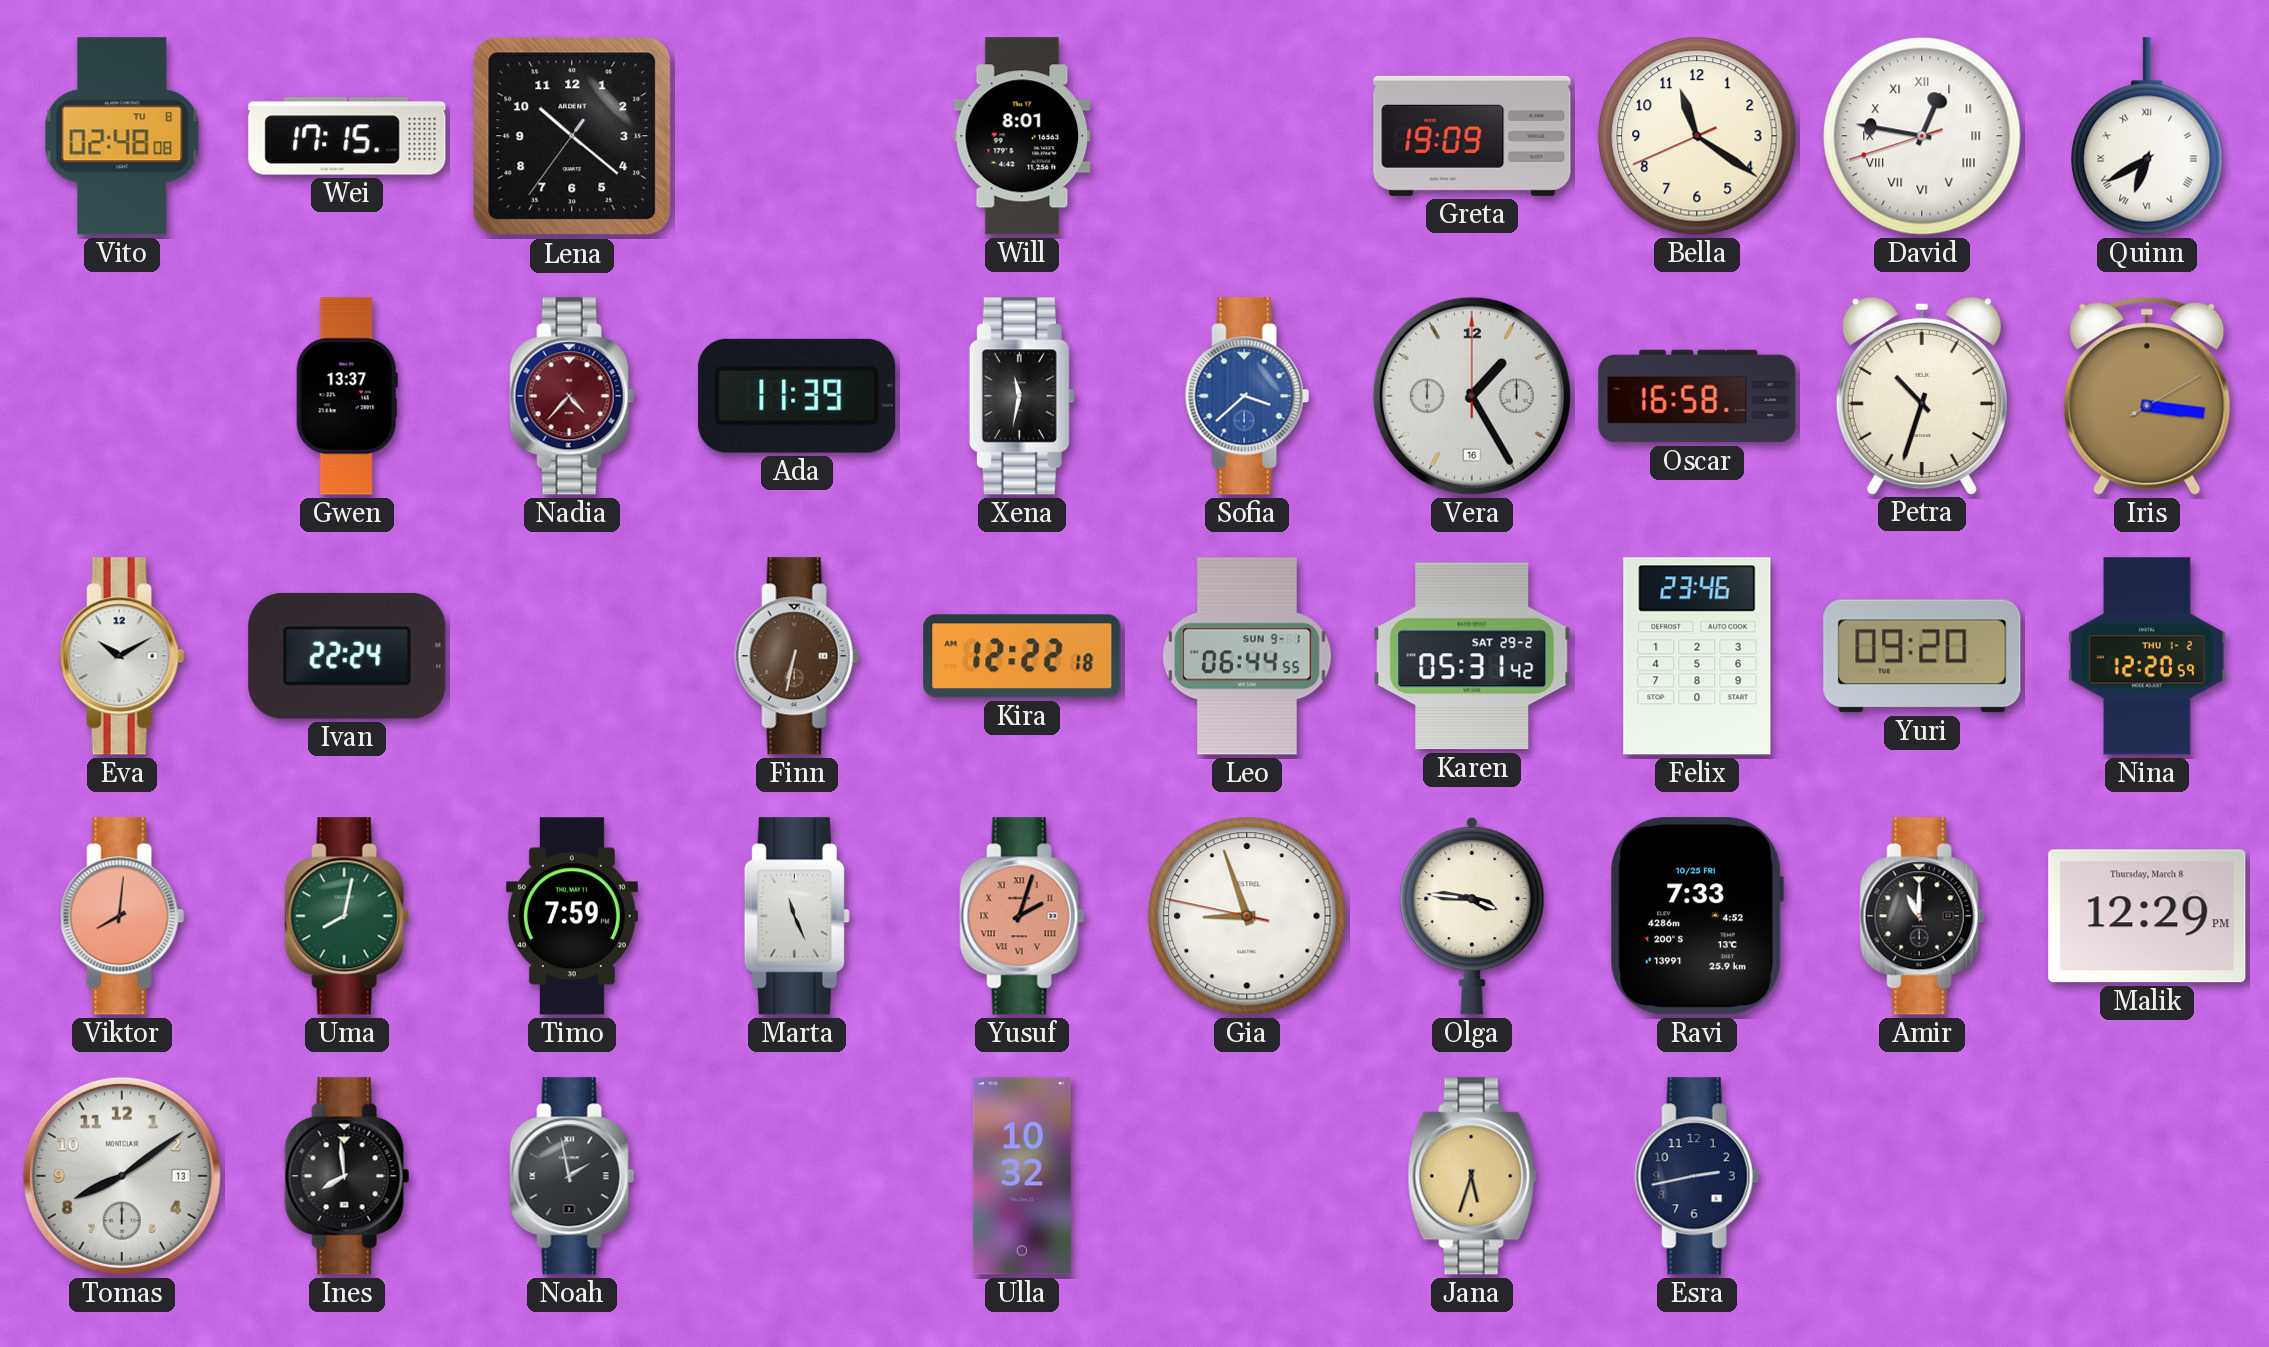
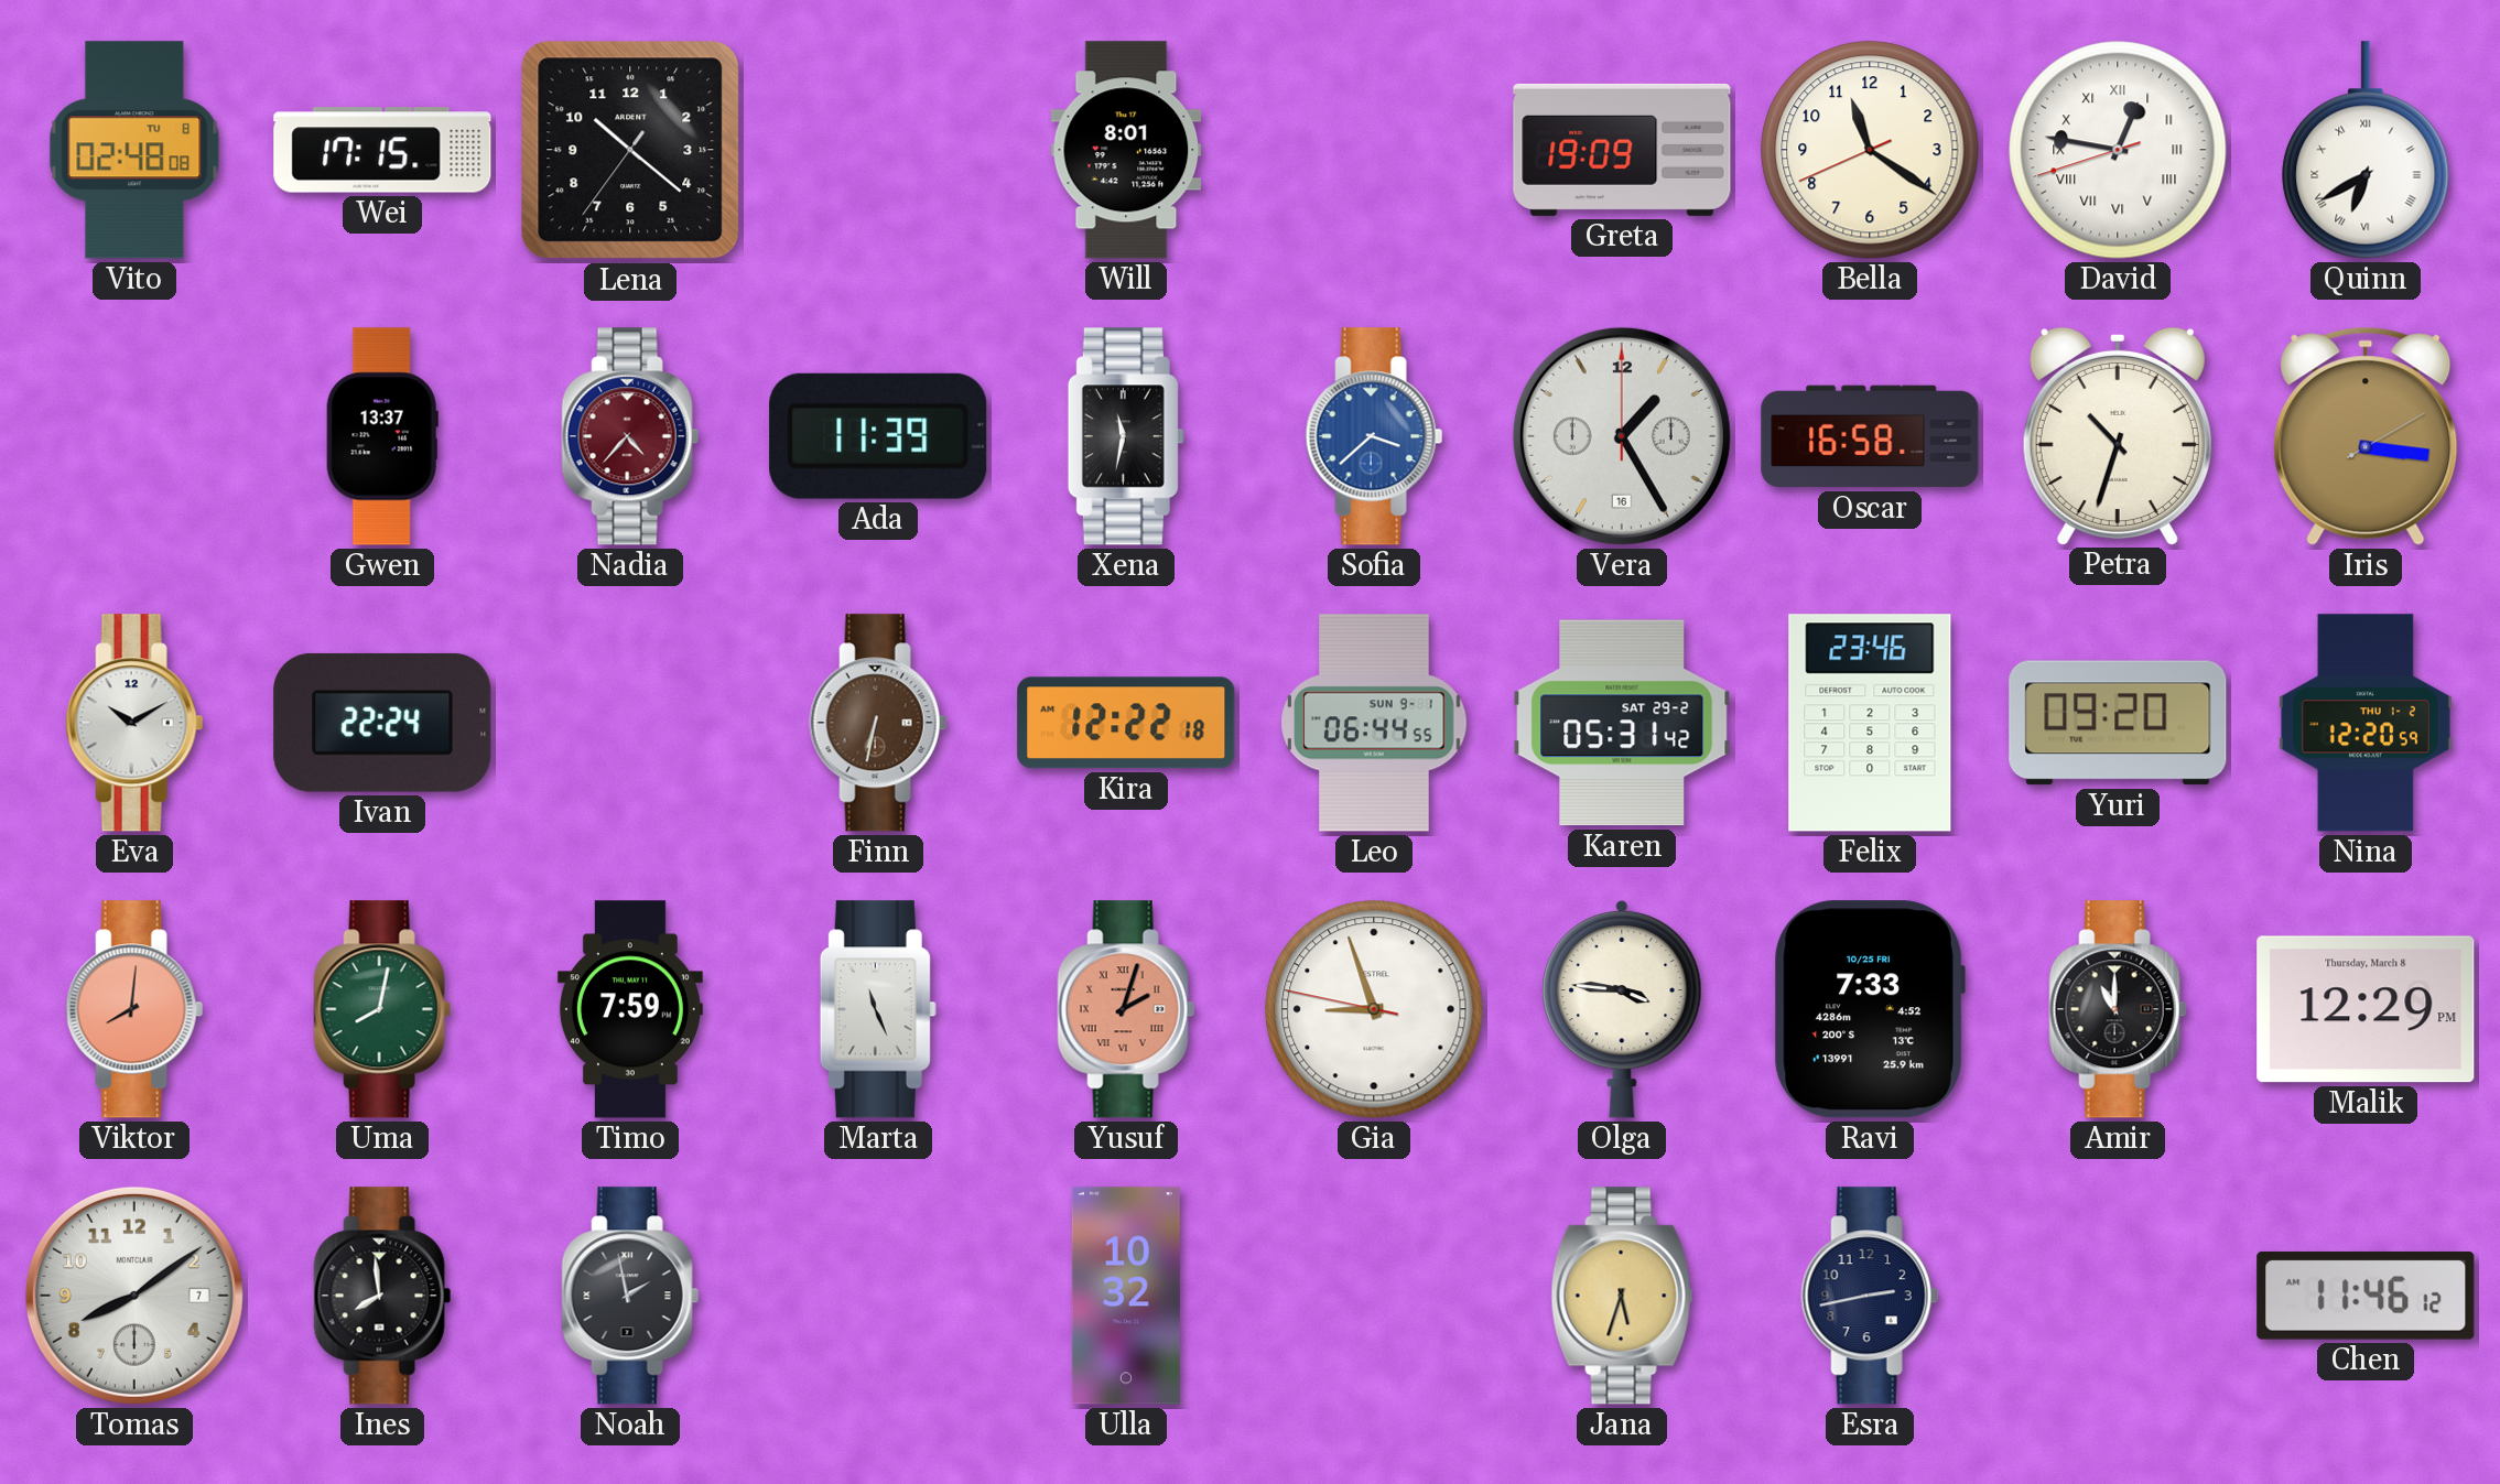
Tomas date: 13 -> 7 (134, 1296)
Chen: none -> 11:46 (2366, 1296)
